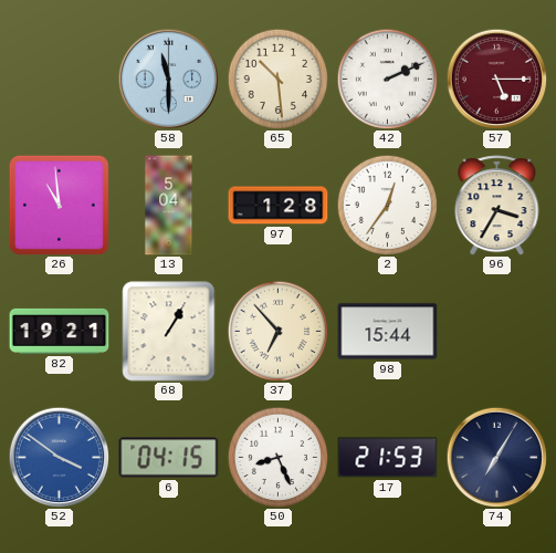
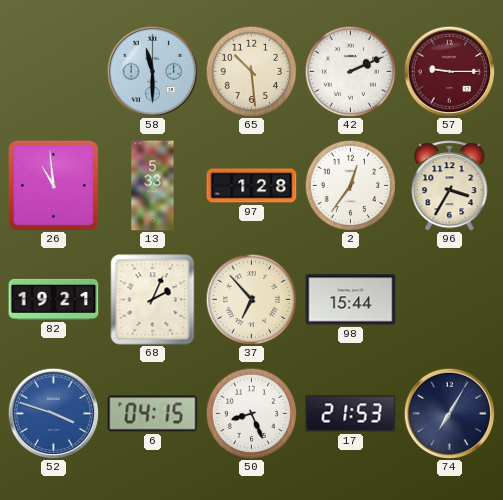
57: 5:15 -> 9:15 (449, 71)
13: 5:04 -> 5:33 (153, 186)
68: 1:05 -> 2:04 (153, 300)
52: 3:51 -> 3:48 (53, 413)
